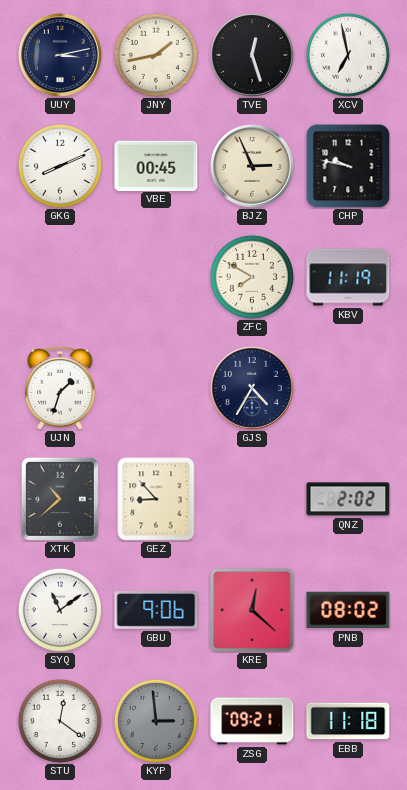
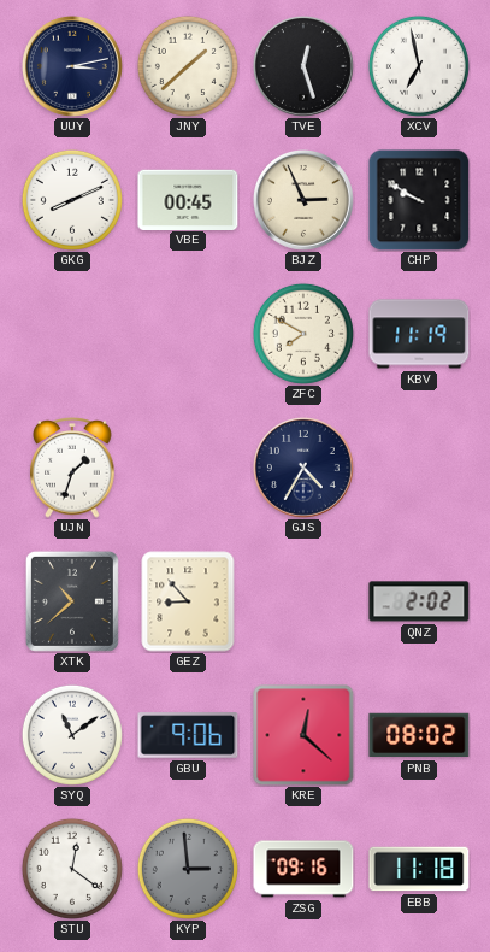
JNY: 1:43 -> 1:38 (188, 66)
CHP: 9:47 -> 9:50 (419, 200)
ZSG: 09:21 -> 09:16 (303, 869)
